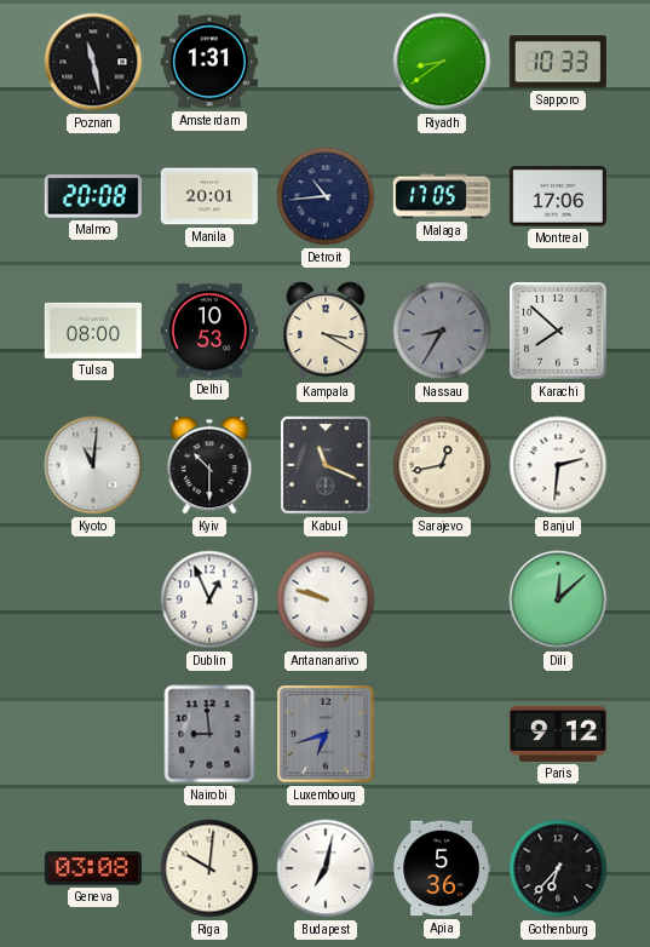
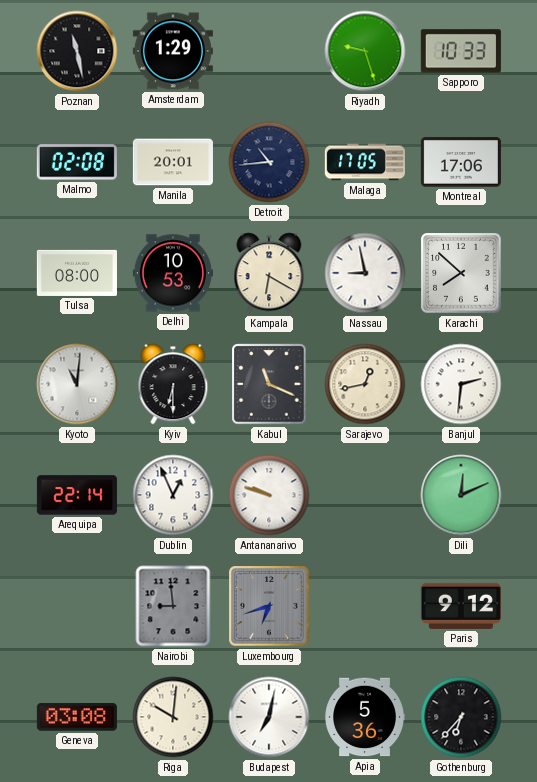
Amsterdam: 1:31 -> 1:29 (173, 51)
Riyadh: 8:39 -> 9:27 (365, 51)
Malmo: 20:08 -> 02:08 (77, 162)
Kampala: 3:20 -> 6:20 (269, 273)
Nassau: 8:35 -> 8:58 (365, 273)
Nassau dial: grey -> white (365, 273)
Kyiv: 10:30 -> 6:30 (173, 384)
Arequipa: none -> 22:14 (77, 495)
Dili: 12:08 -> 12:11 (461, 495)
